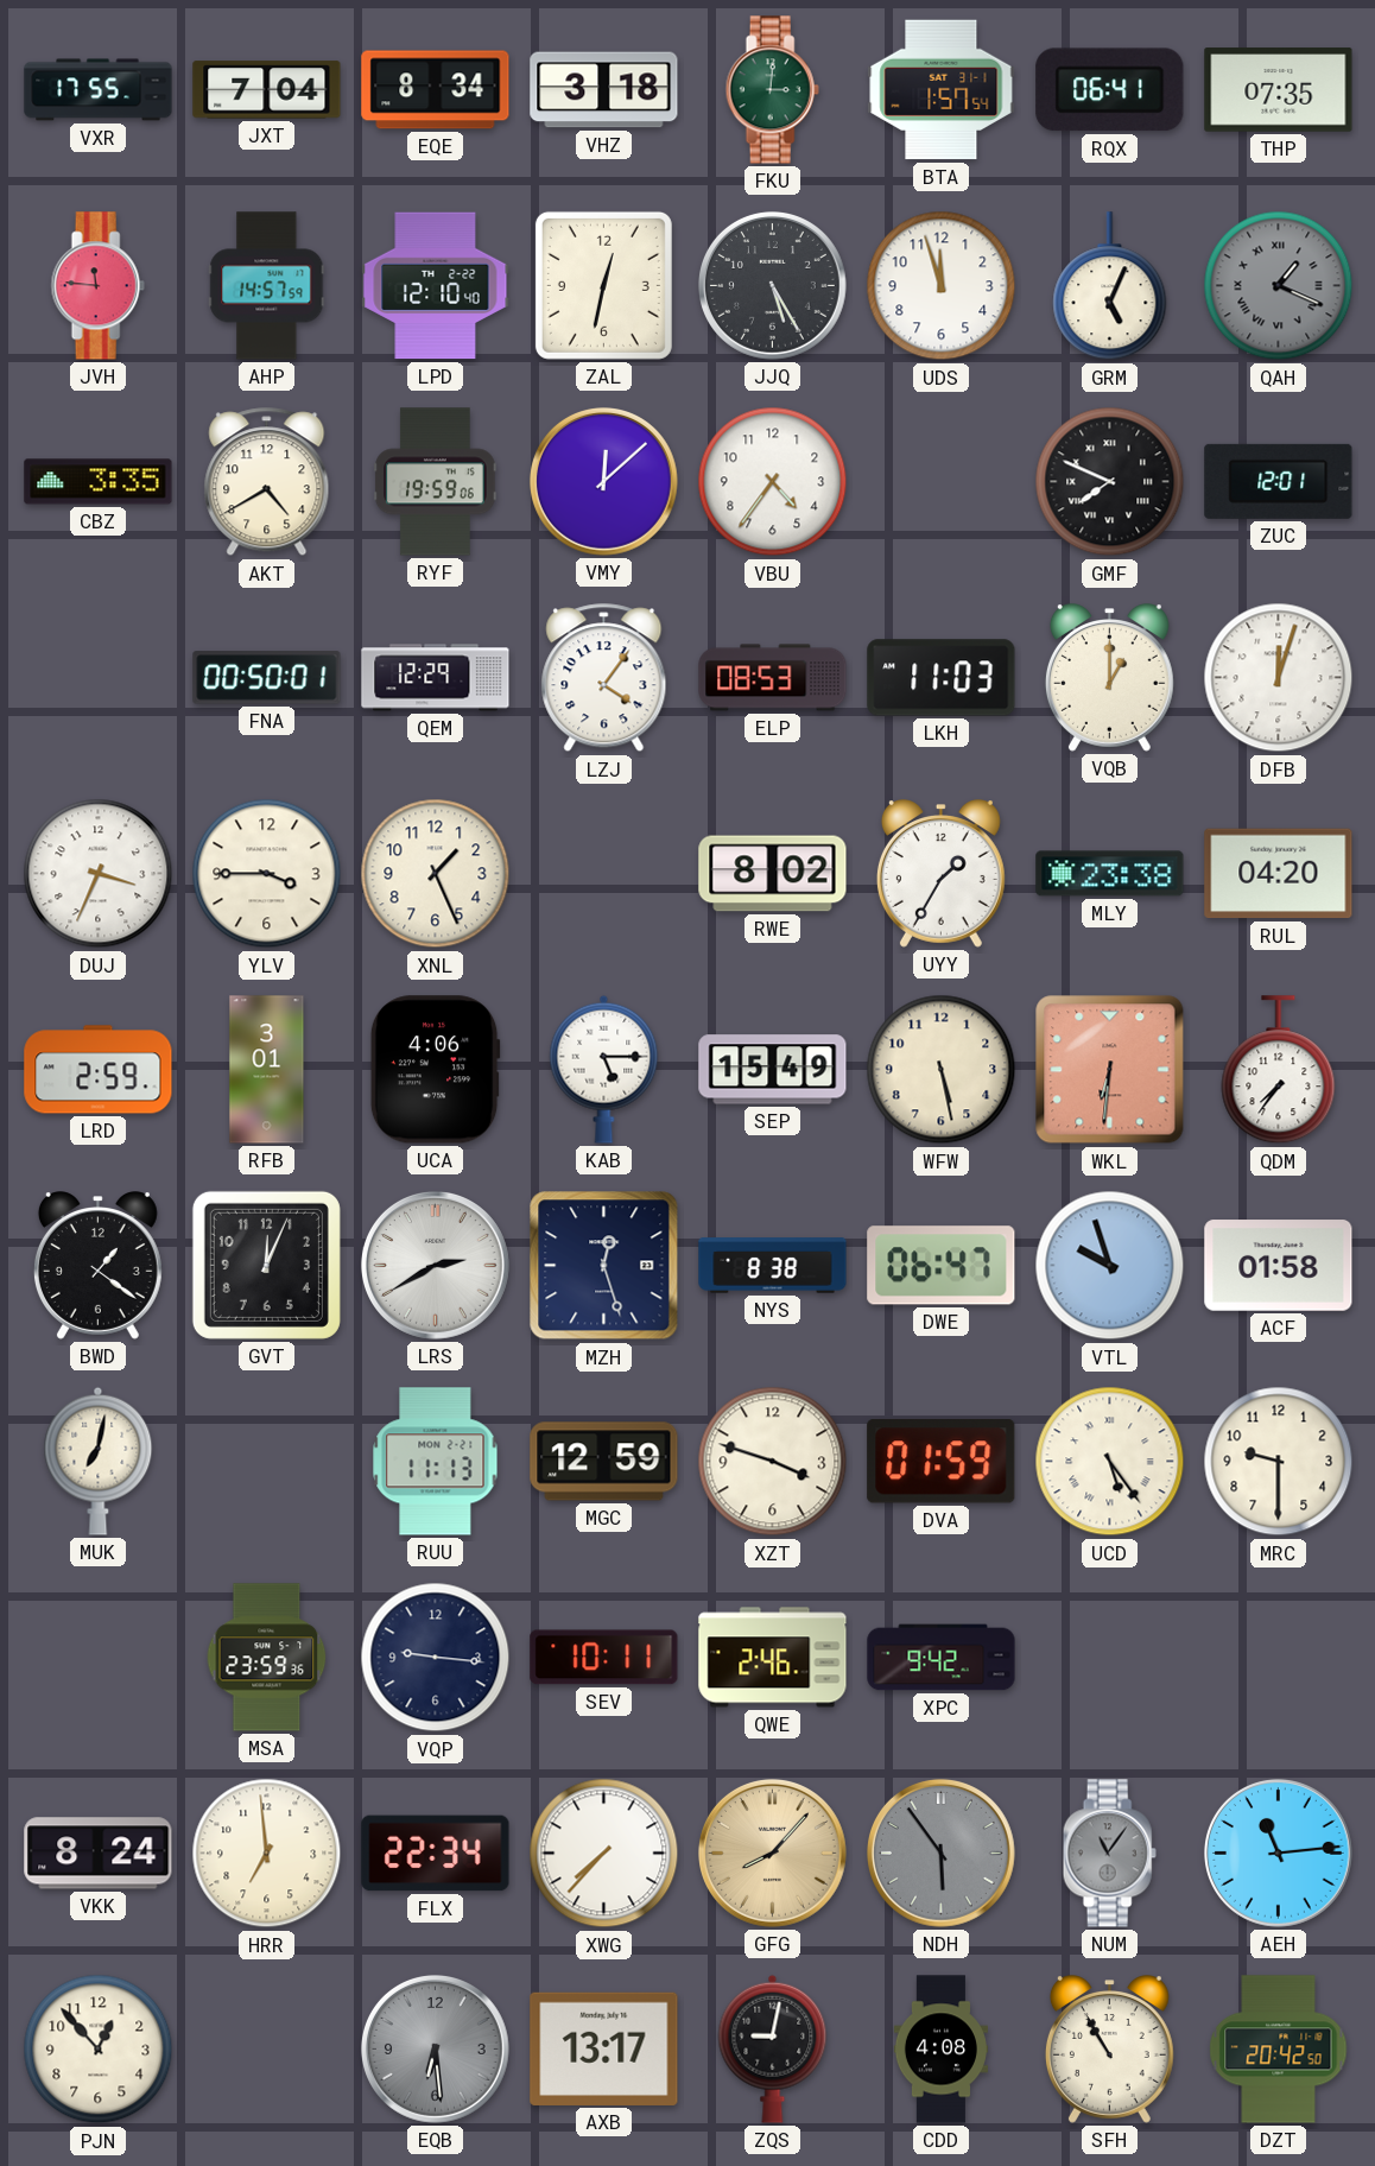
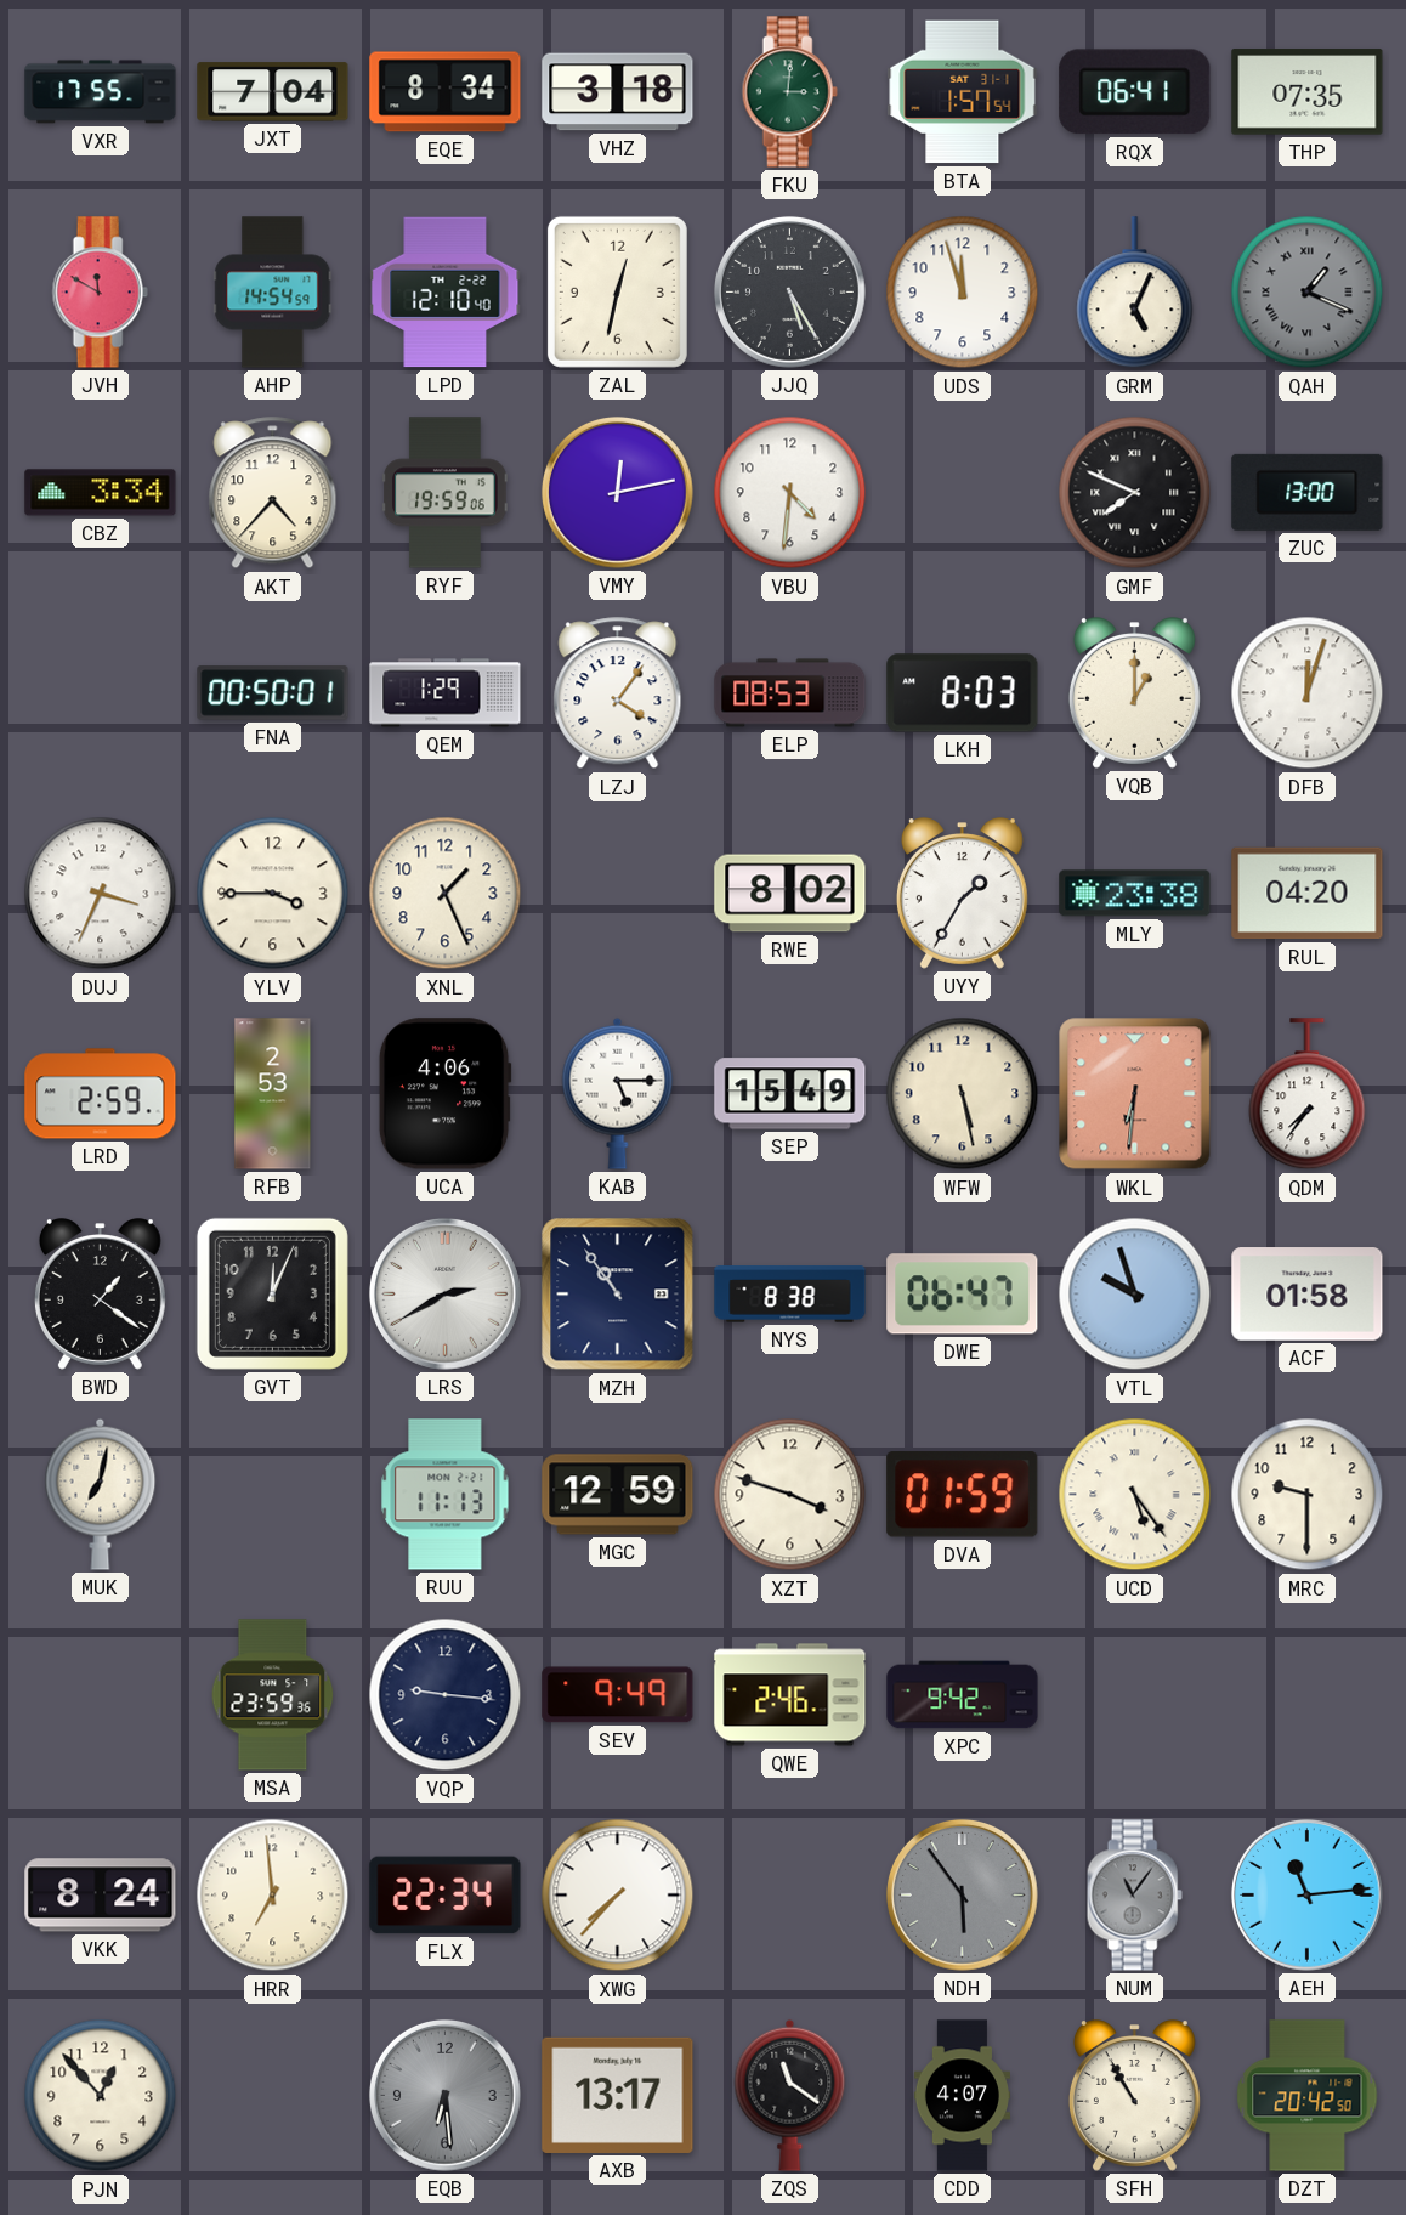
JVH: 11:46 -> 11:50 (100, 293)
AHP: 14:57 -> 14:54 (273, 293)
CBZ: 3:35 -> 3:34 (101, 493)
AKT: 4:40 -> 4:37 (273, 493)
VMY: 12:08 -> 12:13 (618, 493)
VBU: 4:36 -> 4:31 (790, 493)
ZUC: 12:01 -> 13:00 (1308, 492)
QEM: 12:29 -> 1:29 (446, 693)
LKH: 11:03 -> 8:03 (963, 693)
RFB: 3:01 -> 2:53 (273, 1094)
MZH: 12:27 -> 10:54 (618, 1295)
SEV: 10:11 -> 9:49 (618, 1695)
GFG: 8:07 -> none (773, 1854)
ZQS: 9:02 -> 11:21 (790, 2095)
CDD: 4:08 -> 4:07 (962, 2096)
